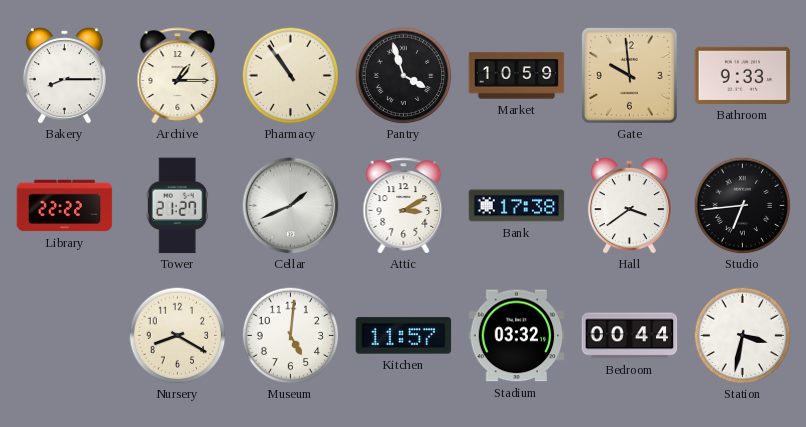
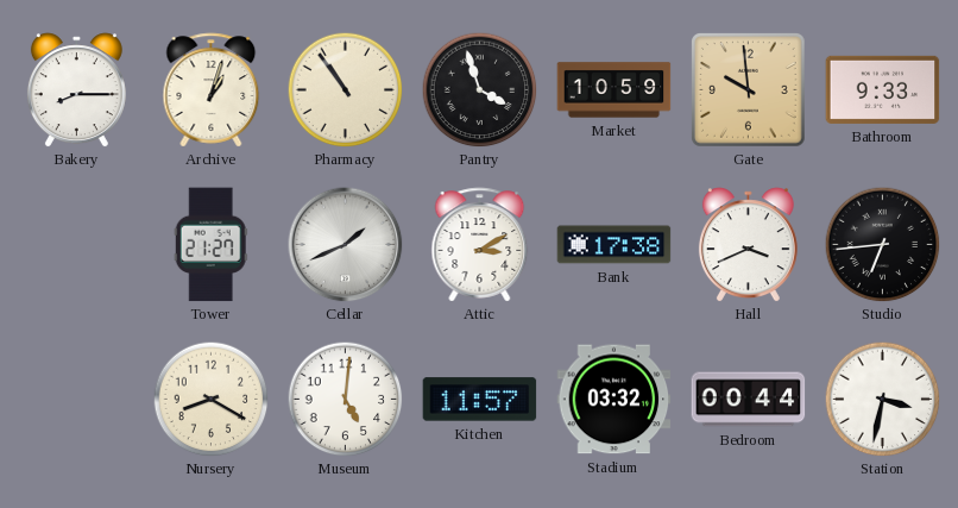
Archive: 1:15 -> 1:03 (212, 90)
Library: 22:22 -> none (65, 206)
Hall: 3:39 -> 3:41 (748, 245)
